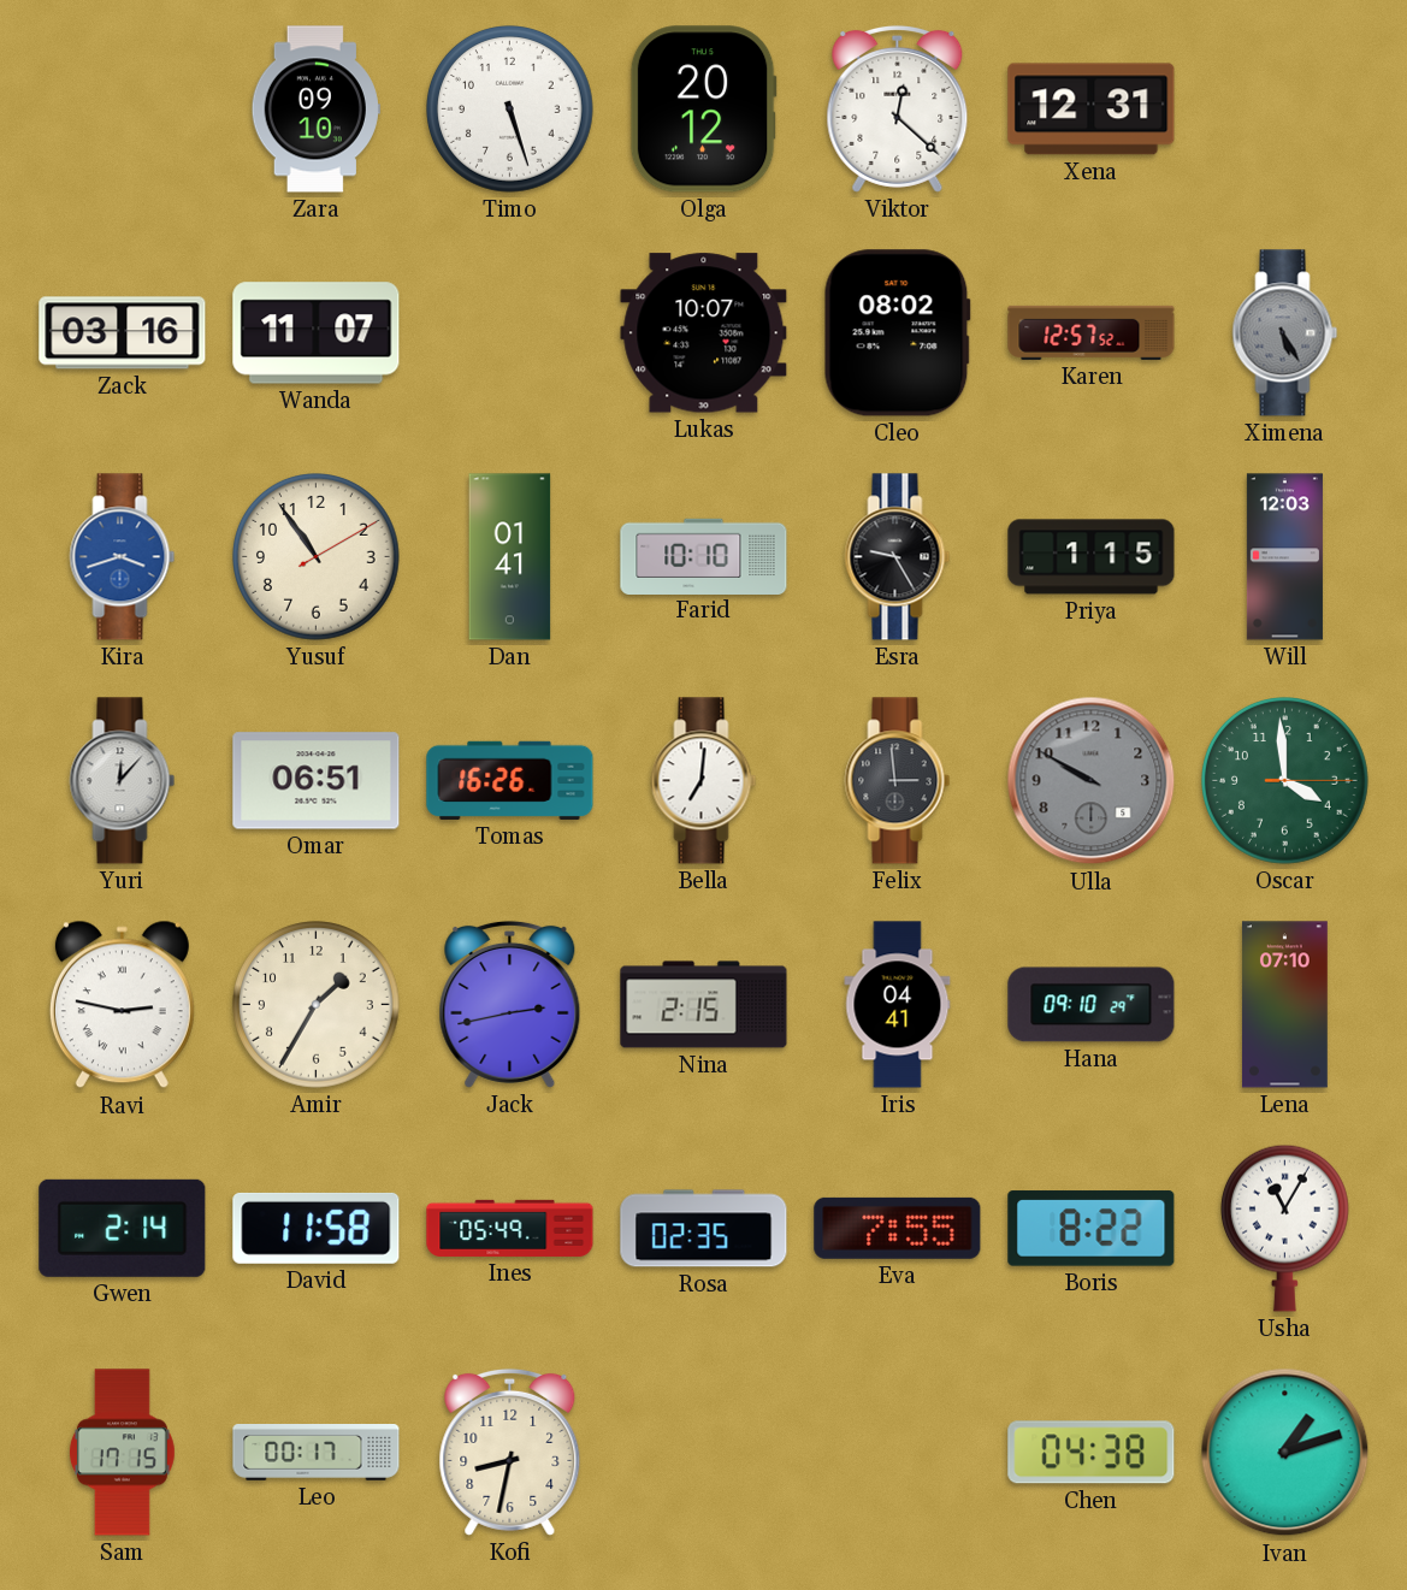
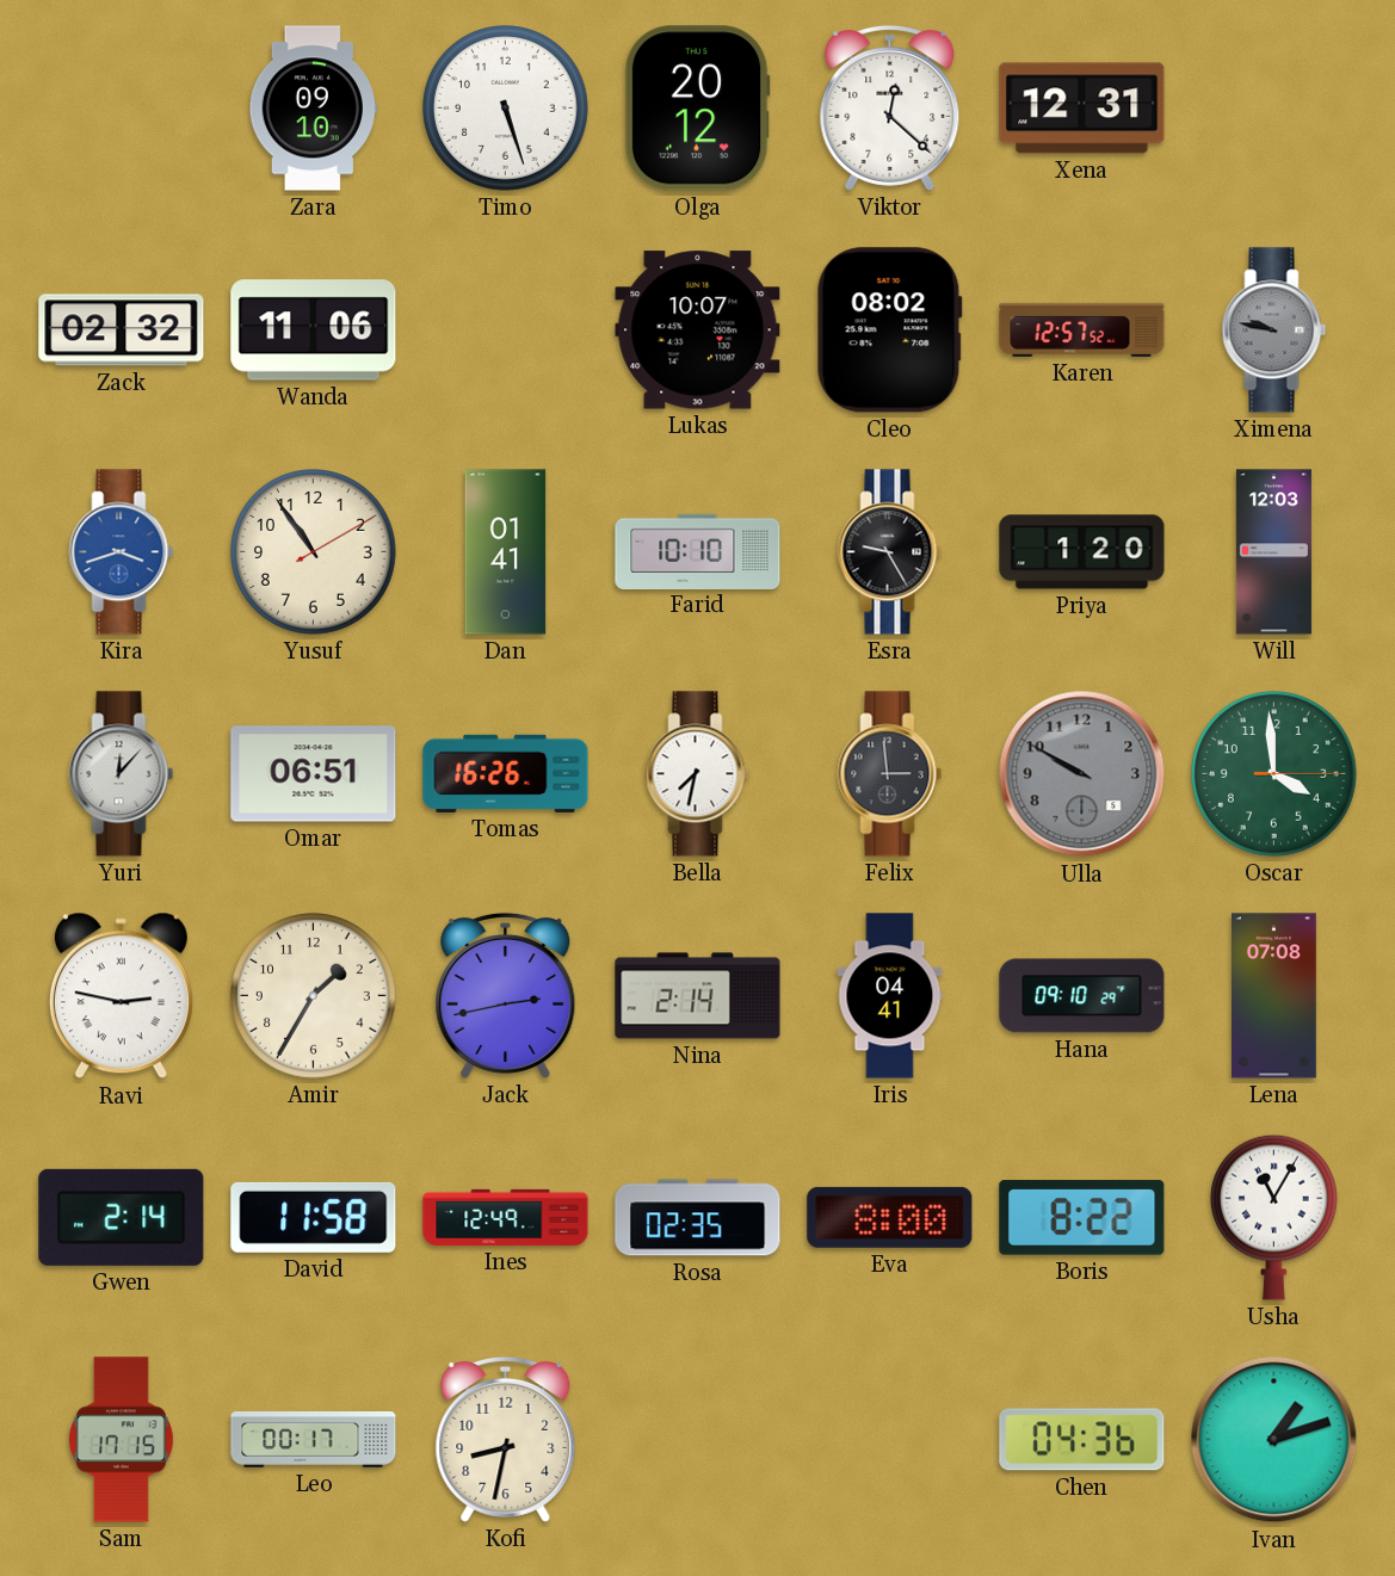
Zack: 03:16 -> 02:32 (122, 330)
Wanda: 11:07 -> 11:06 (314, 330)
Ximena: 5:25 -> 9:47 (1274, 330)
Priya: 1:15 -> 1:20 (1082, 552)
Bella: 7:01 -> 7:32 (698, 774)
Nina: 2:15 -> 2:14 (698, 996)
Lena: 07:10 -> 07:08 (1273, 996)
Ines: 05:49 -> 12:49 (506, 1217)
Eva: 7:55 -> 8:00 (890, 1217)
Chen: 04:38 -> 04:36 (1082, 1440)
